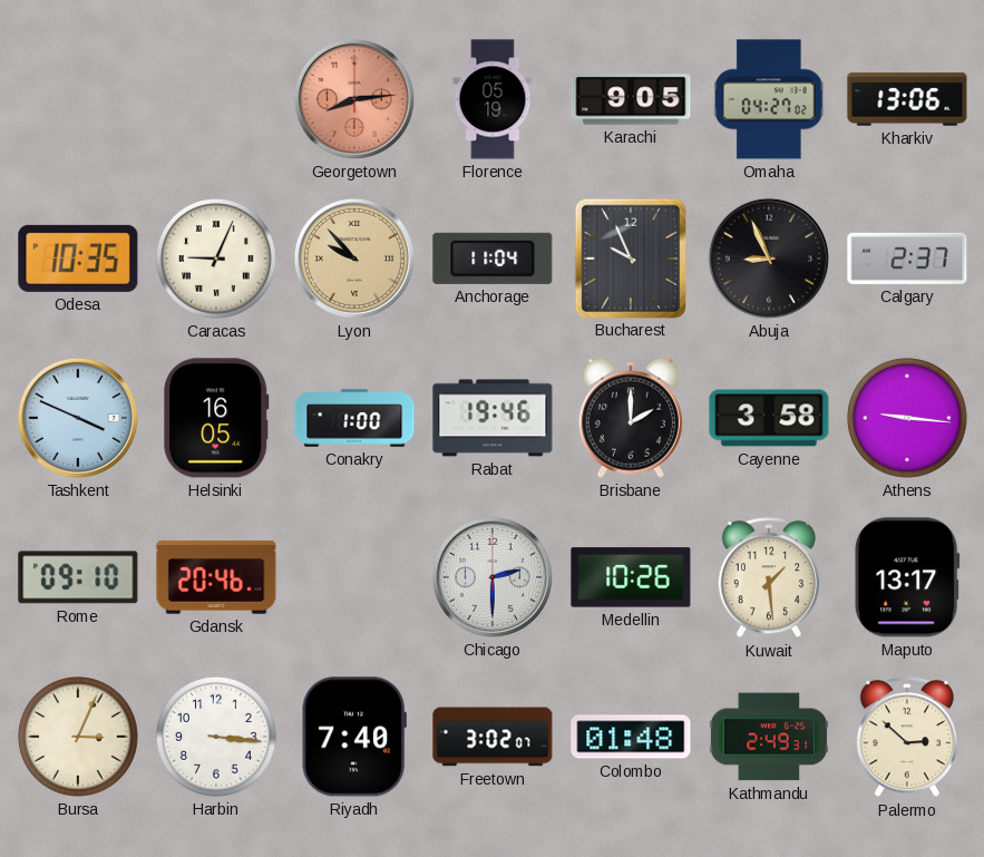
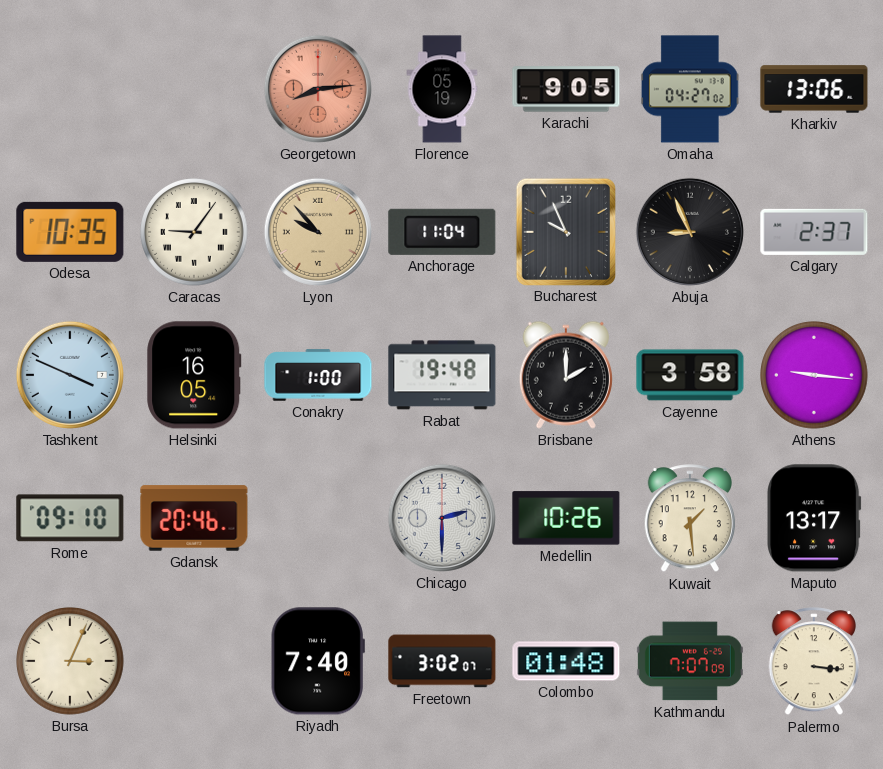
Caracas: 9:04 -> 9:06 (194, 232)
Rabat: 19:46 -> 19:48 (442, 375)
Harbin: 3:16 -> none (216, 737)
Kathmandu: 2:49 -> 7:07 (690, 661)
Palermo: 2:52 -> 3:16 (813, 662)
